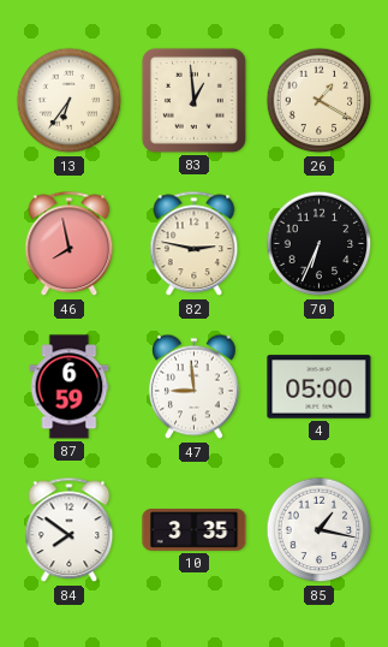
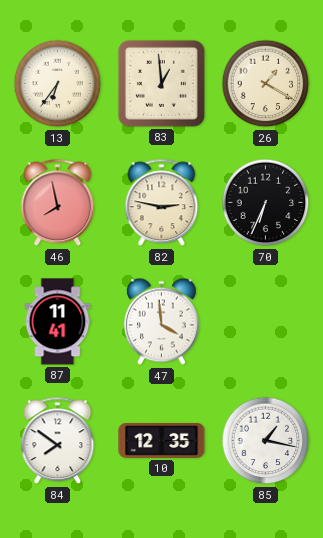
87: 6:59 -> 11:41 (58, 322)
47: 8:59 -> 3:59 (162, 322)
4: 05:00 -> none (320, 387)
10: 3:35 -> 12:35 (162, 441)
